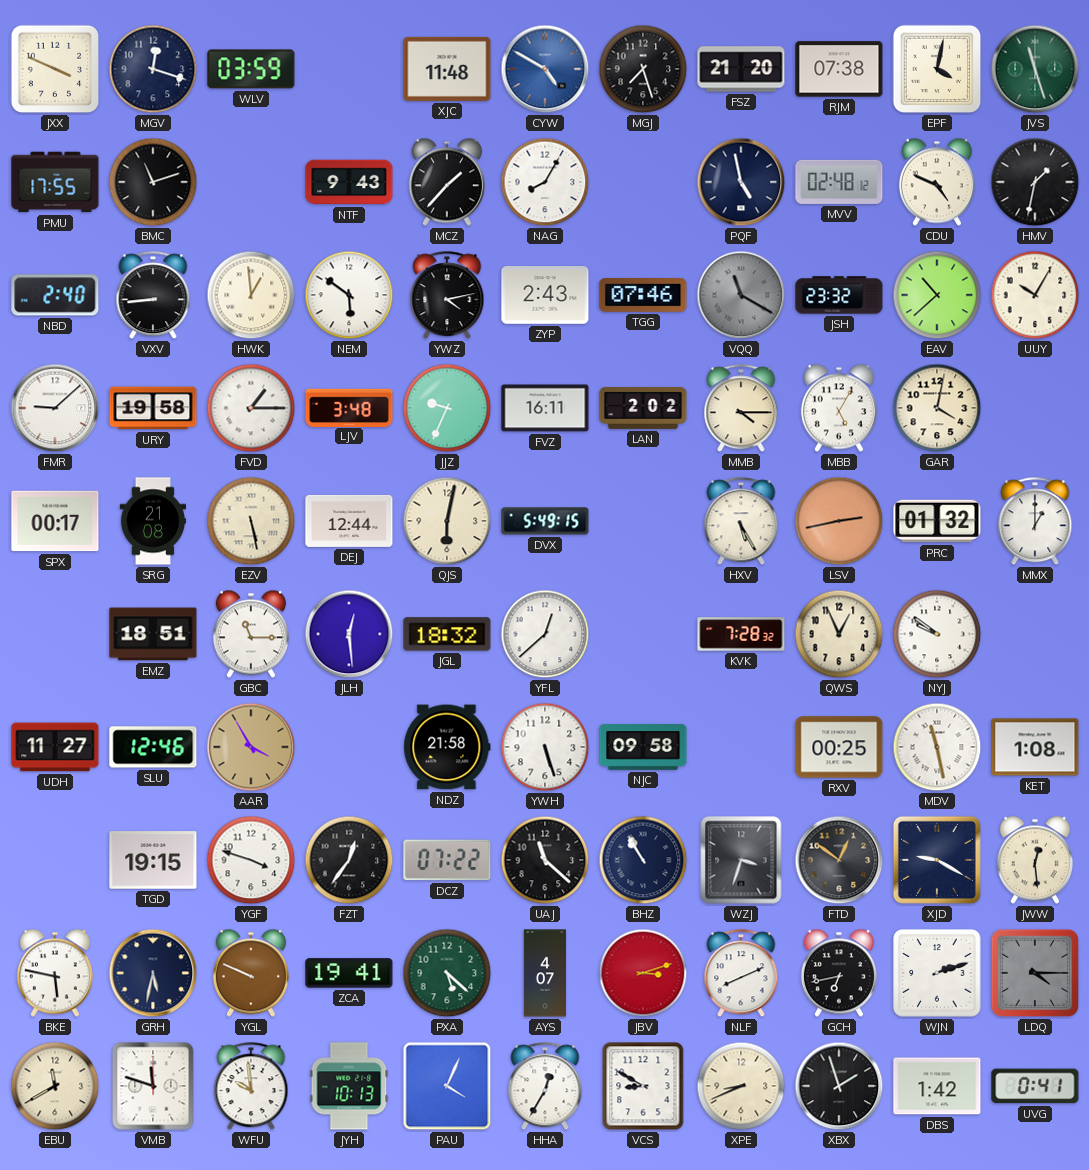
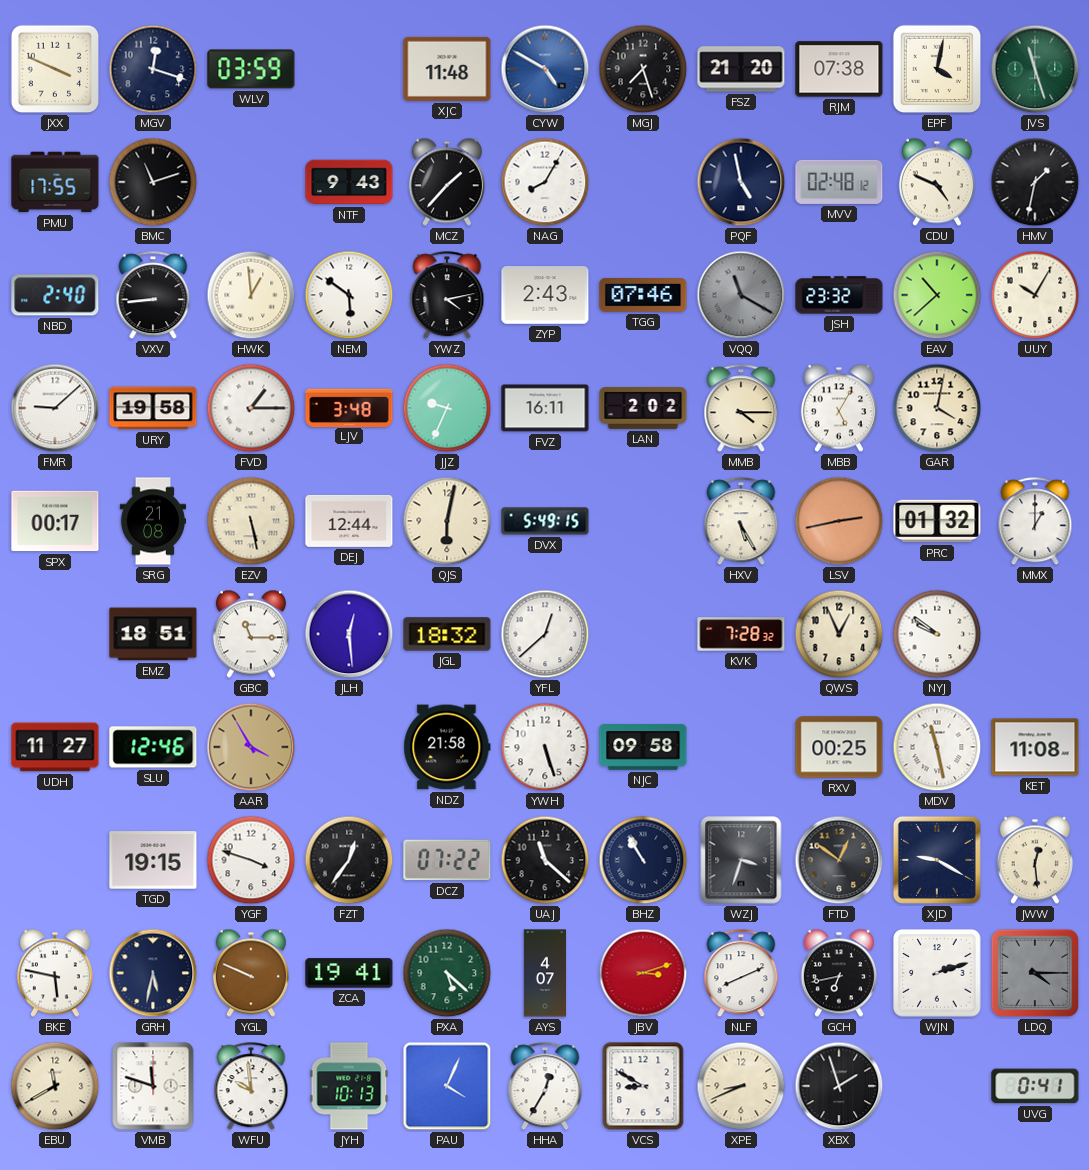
KET: 1:08 -> 11:08 (1035, 747)
DBS: 1:42 -> none (937, 1086)
